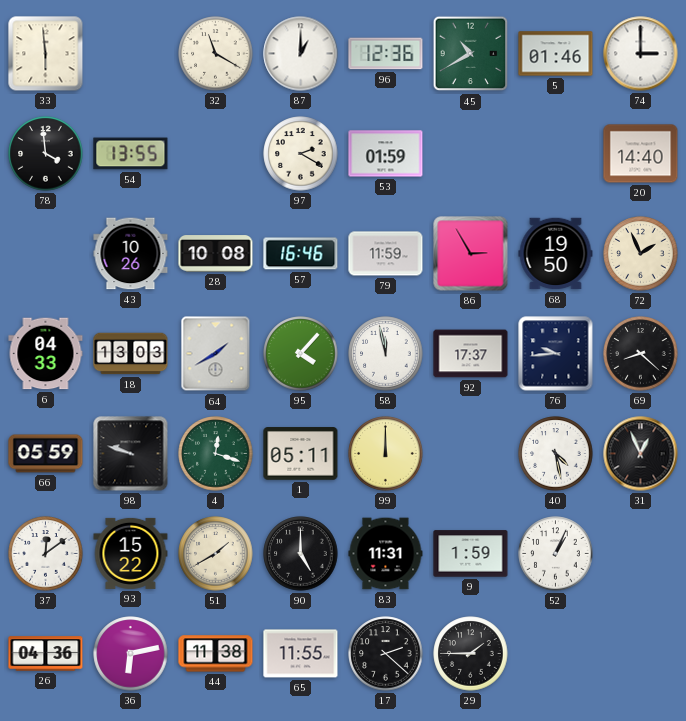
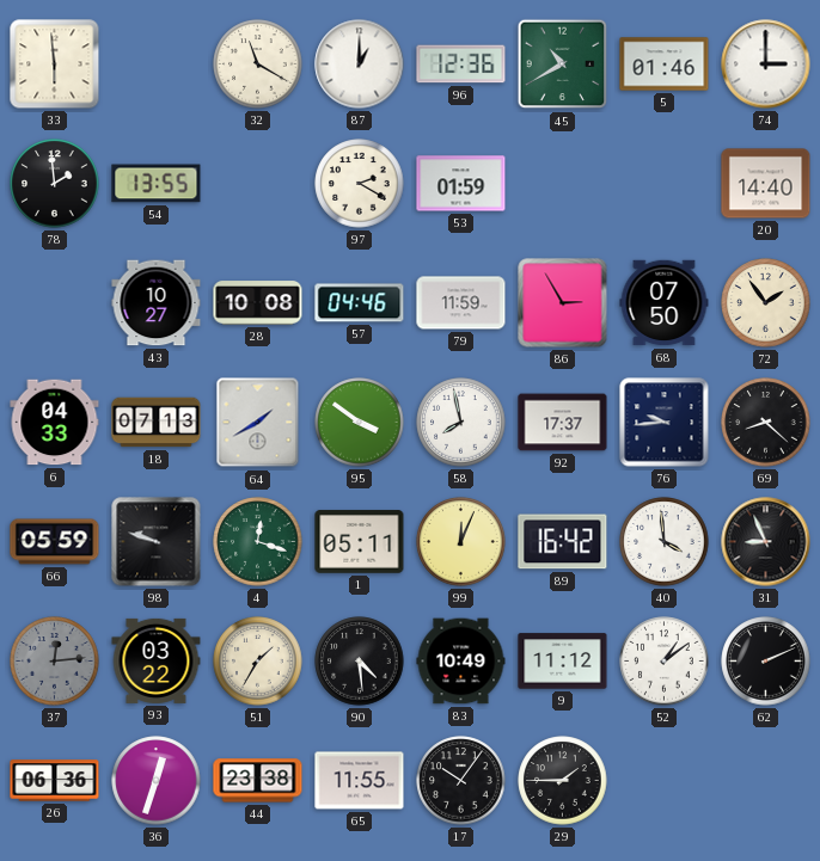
78: 3:59 -> 1:59 (55, 184)
43: 10:26 -> 10:27 (157, 303)
57: 16:46 -> 04:46 (360, 303)
68: 19:50 -> 07:50 (665, 303)
72: 1:56 -> 1:54 (766, 303)
18: 13:03 -> 07:13 (157, 423)
95: 4:07 -> 3:51 (360, 423)
58: 11:58 -> 7:58 (461, 423)
99: 12:00 -> 12:04 (461, 542)
89: none -> 16:42 (563, 542)
40: 4:28 -> 3:59 (665, 542)
31: 12:56 -> 8:56 (766, 542)
37: 12:09 -> 12:14 (55, 662)
37 dial: white -> grey (55, 662)
93: 15:22 -> 03:22 (157, 660)
51: 1:40 -> 1:35 (258, 662)
90: 5:00 -> 4:29 (360, 662)
83: 11:31 -> 10:49 (461, 662)
9: 1:59 -> 11:12 (563, 662)
52: 1:04 -> 1:09 (665, 662)
62: none -> 2:11 (766, 662)
26: 04:36 -> 06:36 (55, 781)
36: 6:13 -> 12:33 (157, 781)
44: 11:38 -> 23:38 (258, 781)
17: 2:22 -> 10:06 (461, 781)
